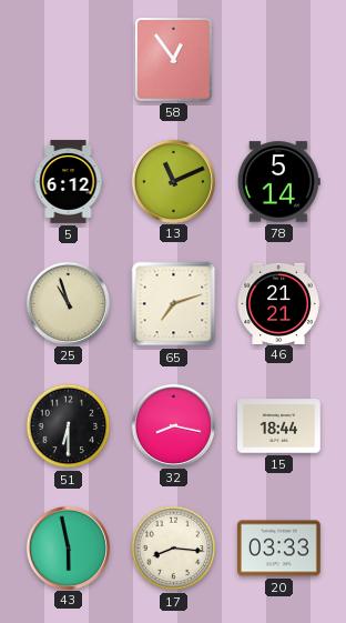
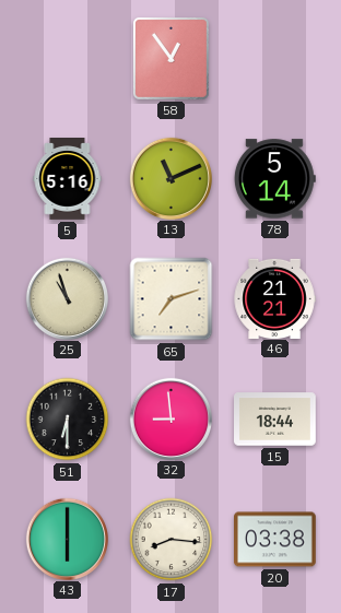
5: 6:12 -> 5:16 (68, 179)
32: 8:17 -> 8:59 (170, 419)
43: 5:58 -> 6:00 (67, 539)
20: 03:33 -> 03:38 (275, 540)
